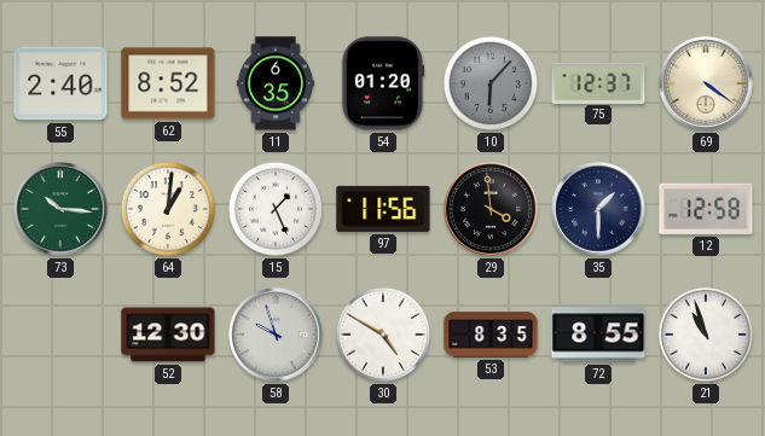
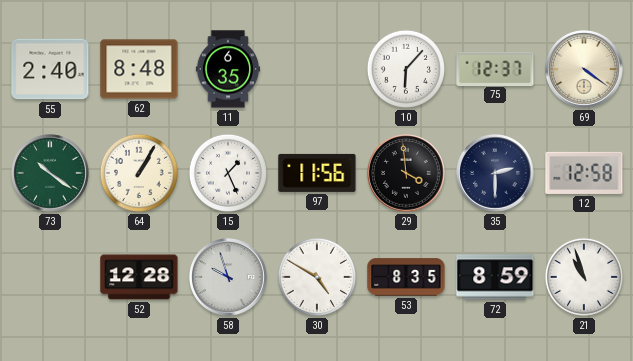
62: 8:52 -> 8:48 (139, 69)
54: 01:20 -> none (383, 83)
10 dial: grey -> white (406, 69)
73: 10:16 -> 10:21 (51, 174)
64: 1:01 -> 1:05 (139, 173)
35: 1:30 -> 2:30 (496, 174)
52: 12:30 -> 12:28 (139, 277)
72: 8:55 -> 8:59 (495, 277)
